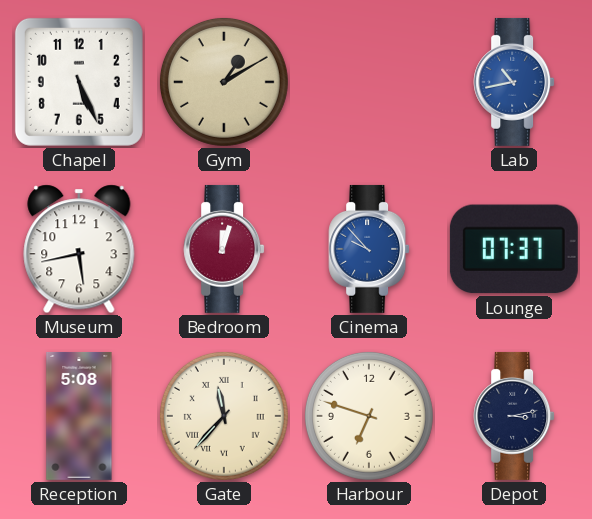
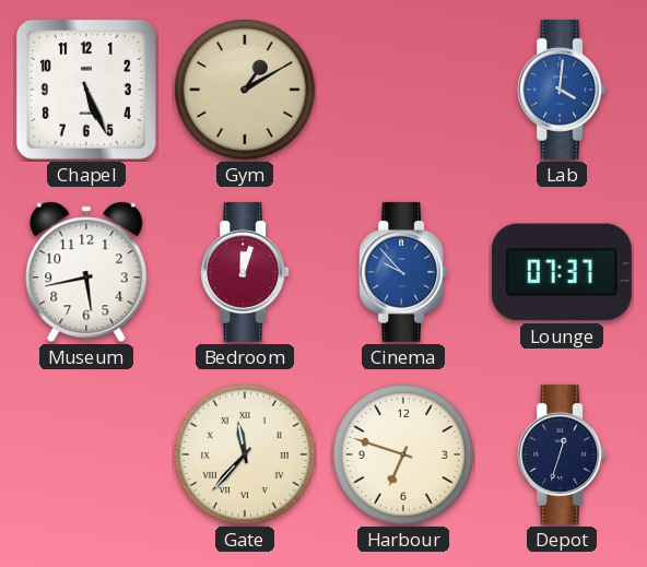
Lab: 10:43 -> 4:01 (562, 90)
Reception: 5:08 -> none (79, 416)
Depot: 3:13 -> 12:33 (562, 454)
